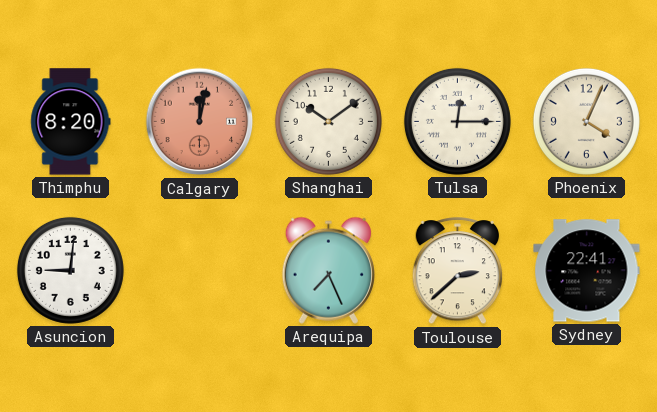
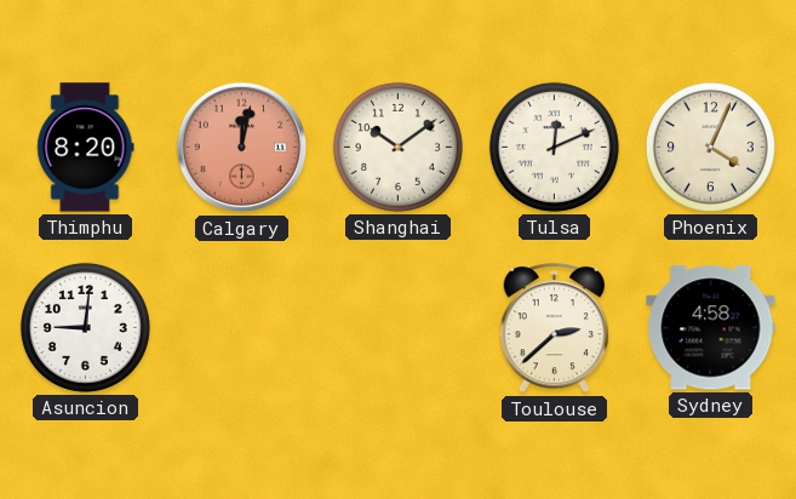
Tulsa: 12:15 -> 12:11 (554, 147)
Arequipa: 7:26 -> none (328, 270)
Sydney: 22:41 -> 4:58 (711, 328)
